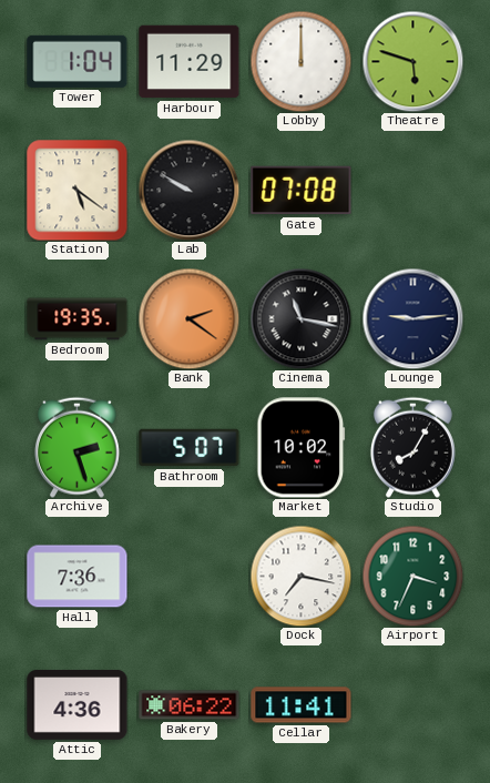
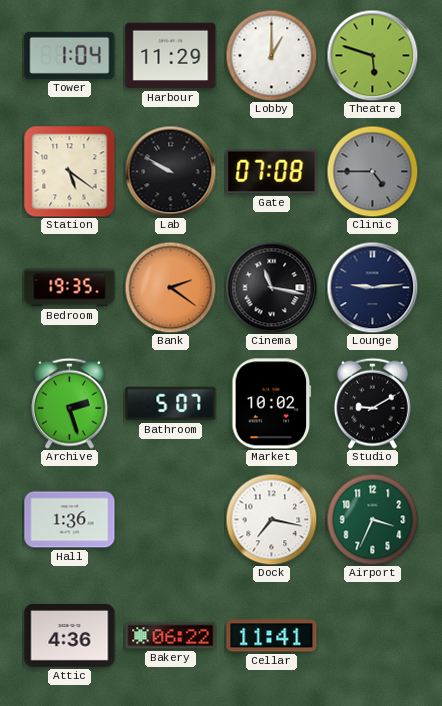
Lobby: 12:00 -> 1:00 (271, 55)
Clinic: none -> 4:45 (372, 171)
Studio: 8:05 -> 9:10 (372, 403)
Hall: 7:36 -> 1:36 (70, 520)
